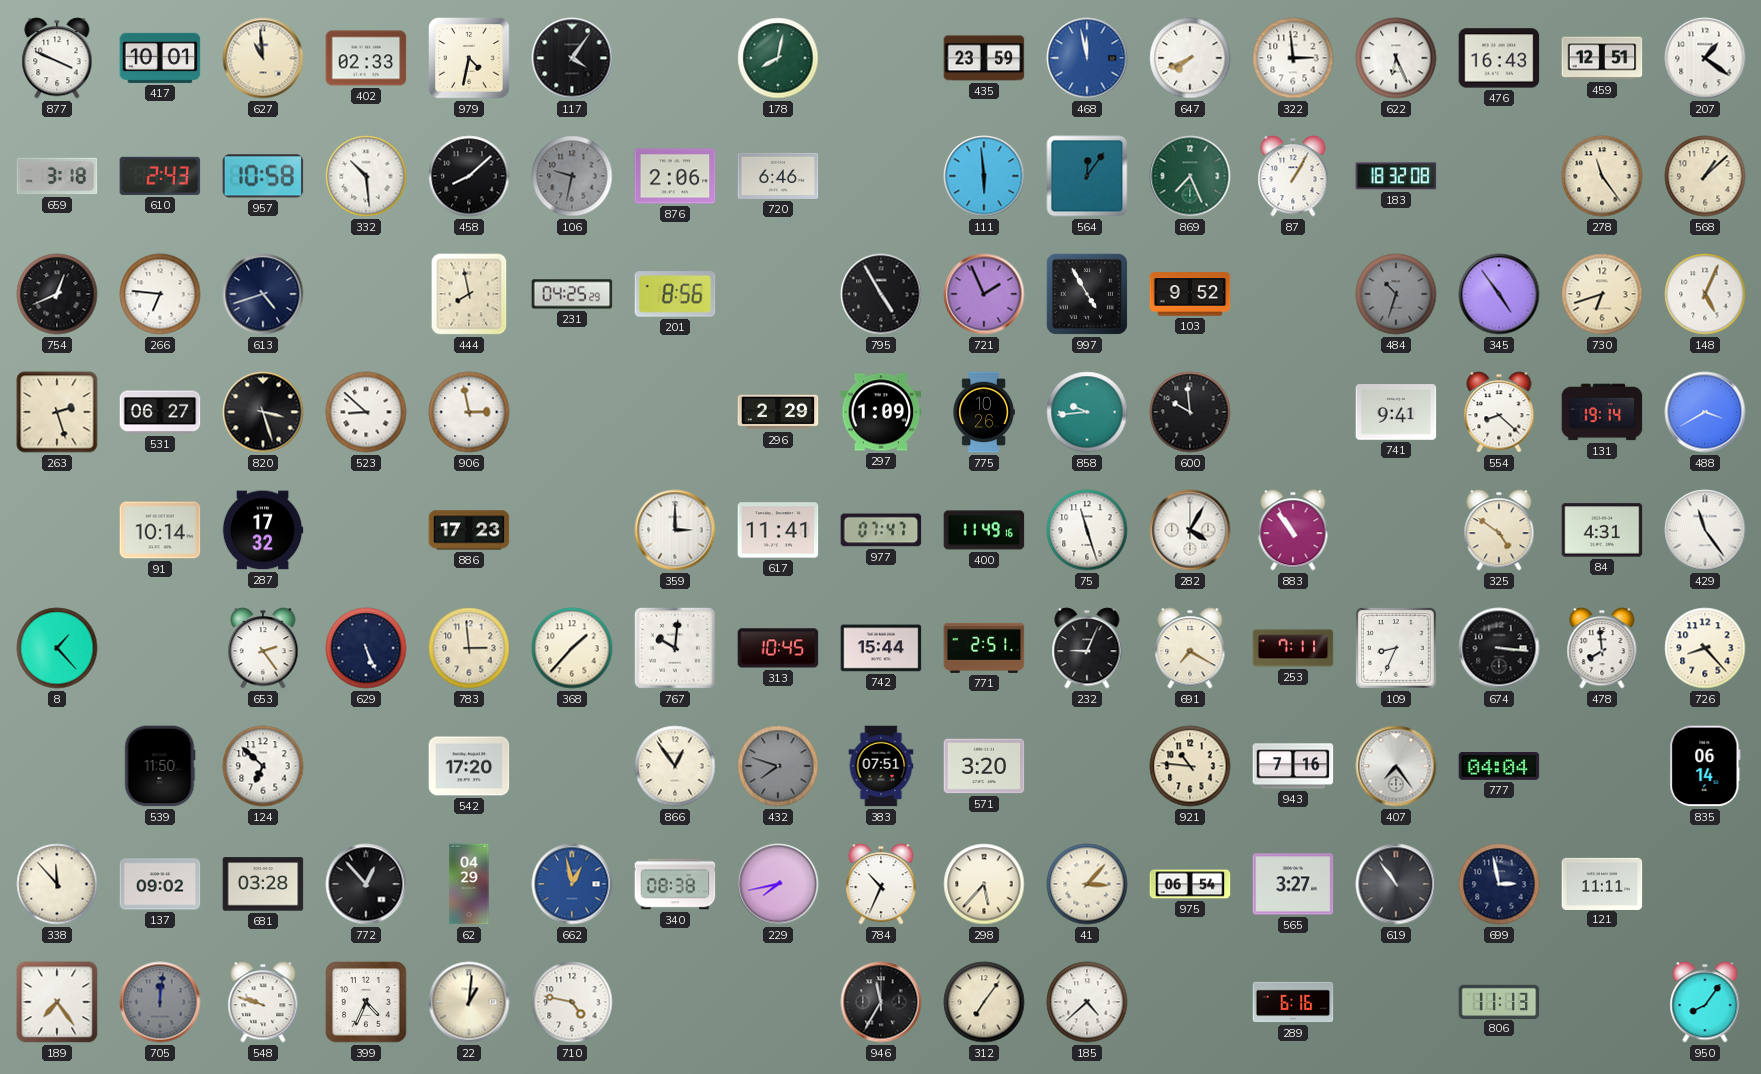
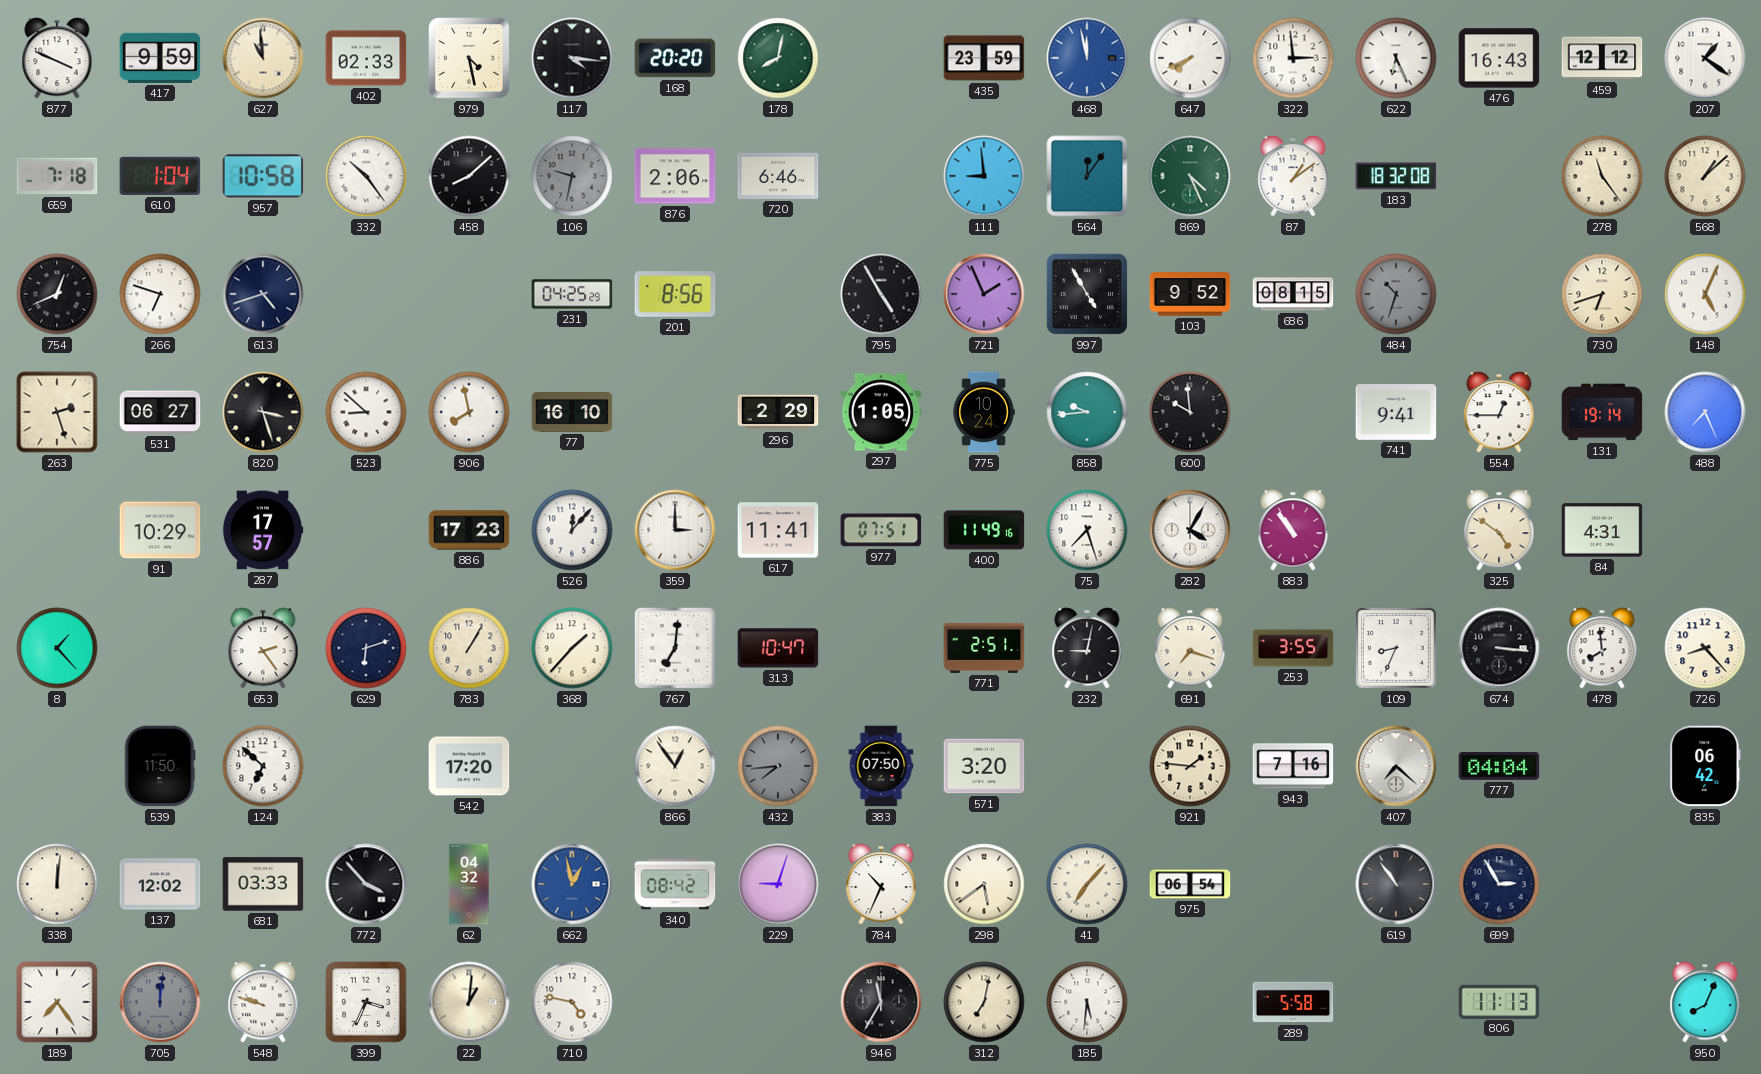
417: 10:01 -> 9:59 (160, 58)
979: 4:32 -> 4:28 (469, 58)
117: 4:06 -> 4:16 (572, 58)
168: none -> 20:20 (675, 58)
459: 12:51 -> 12:12 (1602, 58)
659: 3:18 -> 7:18 (57, 176)
610: 2:43 -> 1:04 (160, 176)
332: 10:29 -> 10:24 (366, 176)
111: 5:59 -> 8:59 (984, 176)
869: 7:26 -> 4:26 (1190, 176)
87: 1:05 -> 1:09 (1293, 176)
266: 6:46 -> 6:48 (160, 294)
444: 7:58 -> none (469, 294)
686: none -> 08:15 (1293, 294)
345: 4:54 -> none (1499, 294)
906: 2:58 -> 7:58 (469, 412)
77: none -> 16:10 (572, 412)
297: 1:09 -> 1:05 (881, 412)
775: 10:26 -> 10:24 (984, 412)
554: 8:22 -> 12:45 (1499, 412)
488: 3:40 -> 7:26 (1705, 412)
91: 10:14 -> 10:29 (160, 530)
287: 17:32 -> 17:57 (263, 530)
526: none -> 12:07 (572, 530)
977: 07:47 -> 07:51 (881, 530)
75: 11:27 -> 7:27 (1087, 530)
429: 11:24 -> none (1705, 530)
629: 5:26 -> 6:12 (366, 648)
783: 2:59 -> 1:05 (469, 648)
767: 10:01 -> 7:01 (675, 648)
313: 10:45 -> 10:47 (778, 648)
742: 15:44 -> none (881, 648)
232: 9:04 -> 9:02 (1087, 648)
691: 7:20 -> 7:18 (1190, 648)
253: 7:11 -> 3:55 (1293, 648)
432: 7:48 -> 7:44 (778, 766)
383: 07:51 -> 07:50 (881, 766)
921: 10:46 -> 1:46 (1190, 766)
407: 7:24 -> 7:22 (1396, 766)
835: 06:14 -> 06:42 (1705, 766)
338: 11:53 -> 12:01 (57, 884)
137: 09:02 -> 12:02 (160, 884)
681: 03:28 -> 03:33 (263, 884)
772: 12:53 -> 3:53 (366, 884)
62: 04:29 -> 04:32 (469, 884)
340: 08:38 -> 08:42 (675, 884)
229: 7:43 -> 9:03 (778, 884)
298: 5:37 -> 5:39 (984, 884)
41: 3:07 -> 7:07 (1087, 884)
565: 3:27 -> none (1293, 884)
699: 2:58 -> 2:55 (1499, 884)
121: 11:11 -> none (1602, 883)
399: 4:34 -> 3:34 (366, 1002)
312: 7:06 -> 7:02 (984, 1002)
185: 4:38 -> 5:31 (1087, 1002)
289: 6:16 -> 5:58 (1293, 1002)
950: 8:06 -> 8:04 (1705, 1002)
